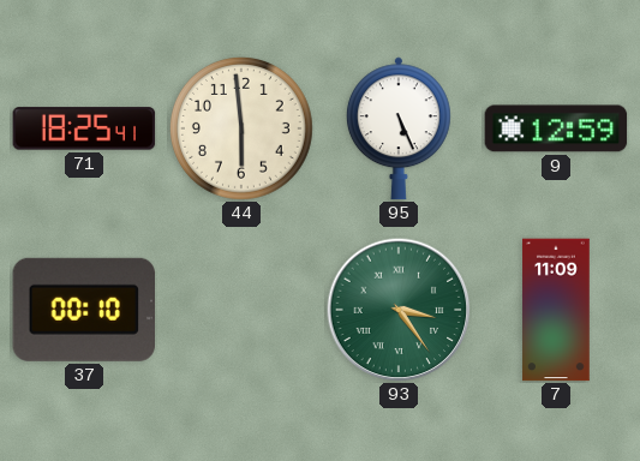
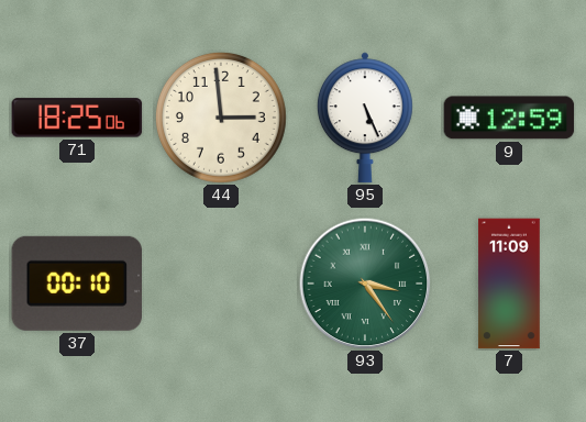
71: 18:25:41 -> 18:25:06 (77, 118)
44: 5:59 -> 2:59 (221, 118)
